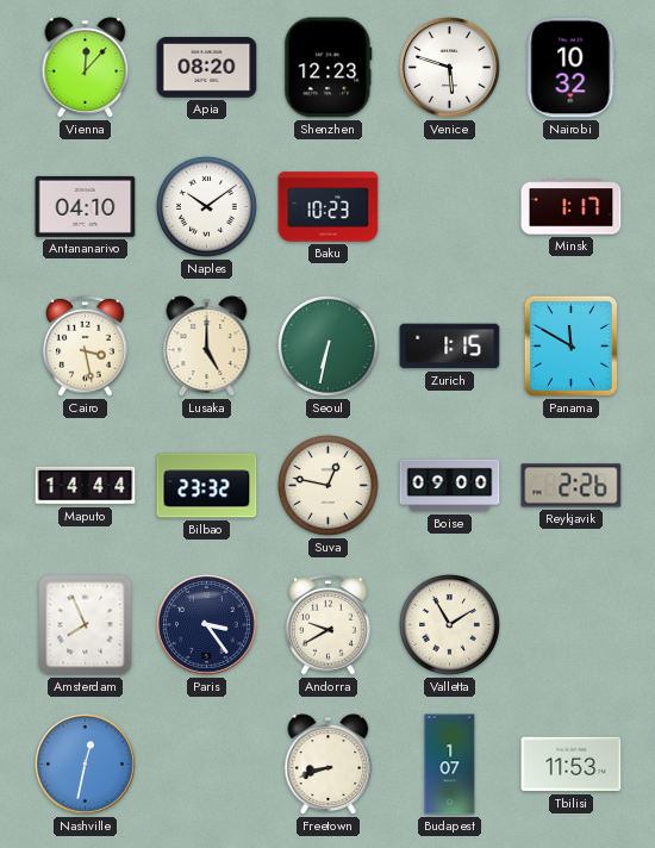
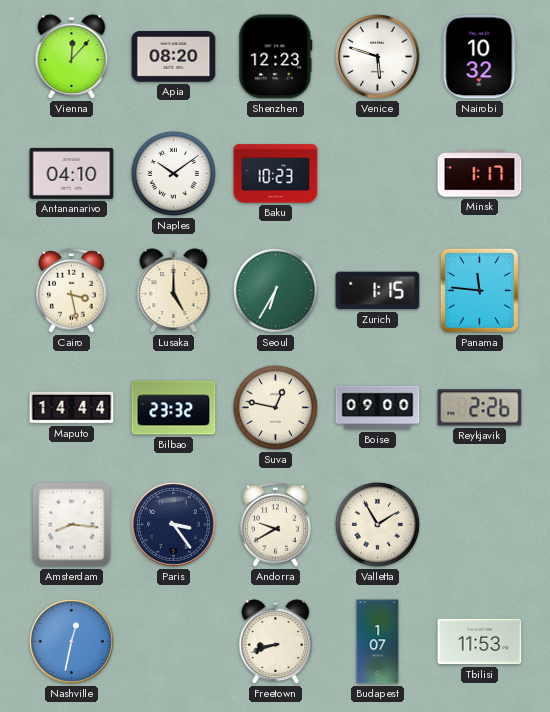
Seoul: 6:32 -> 6:35 (275, 290)
Panama: 11:50 -> 11:46 (479, 290)
Amsterdam: 7:56 -> 8:16 (72, 525)
